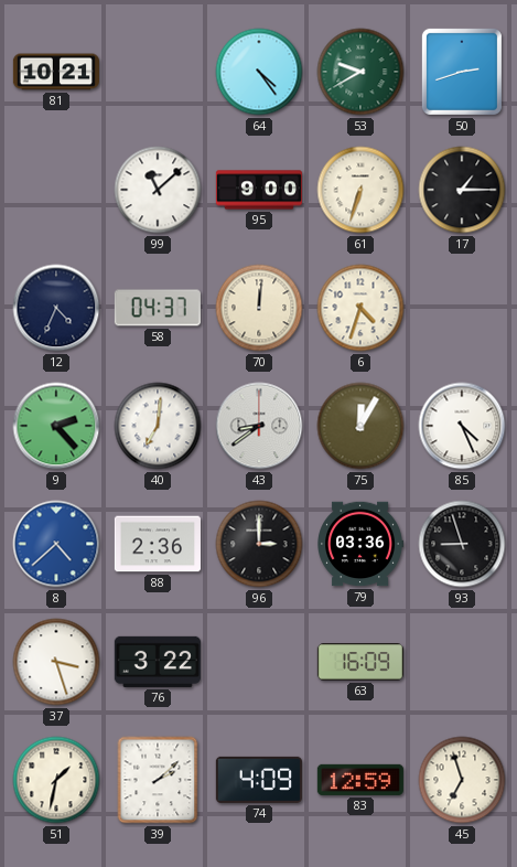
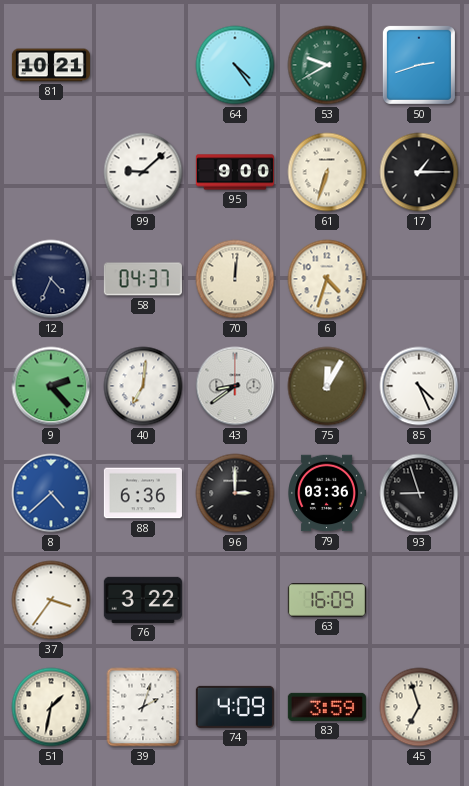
99: 11:08 -> 9:08 (143, 172)
88: 2:36 -> 6:36 (143, 493)
37: 3:27 -> 3:36 (51, 600)
39: 2:08 -> 2:03 (143, 707)
83: 12:59 -> 3:59 (327, 707)
